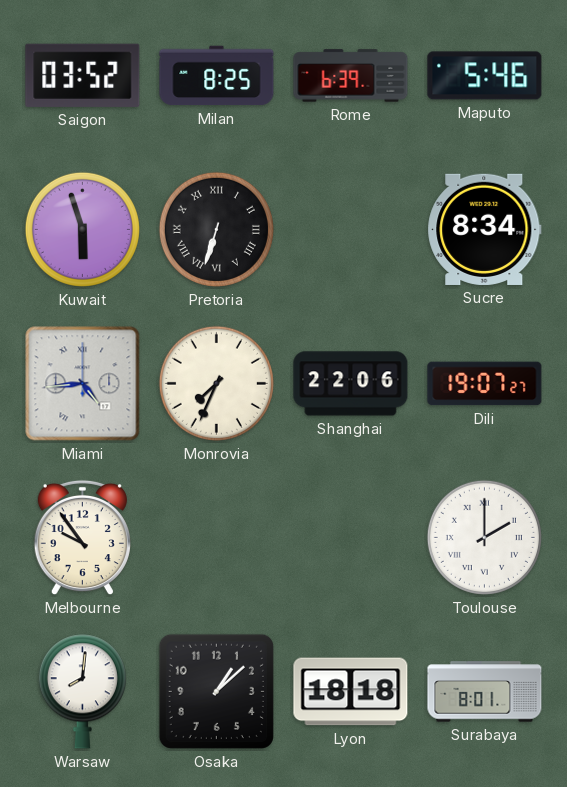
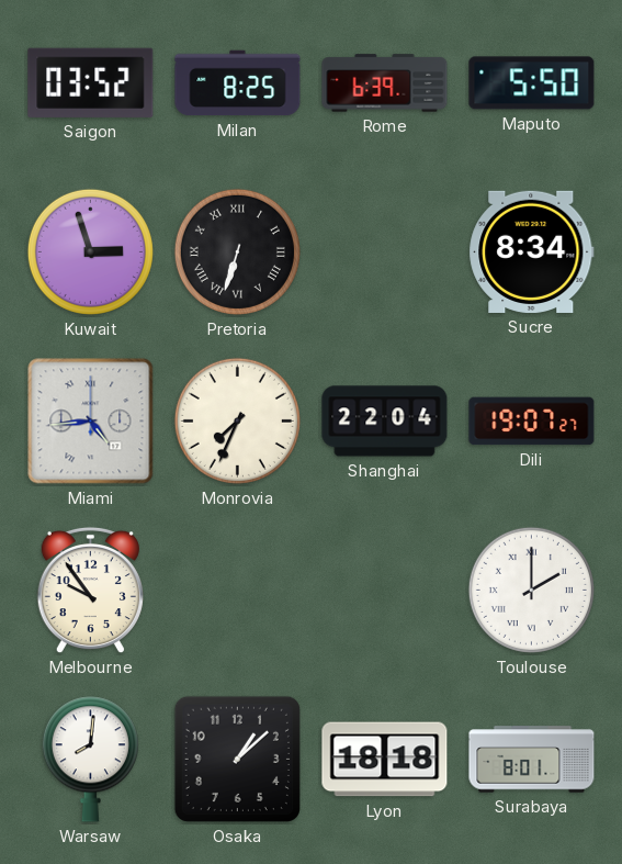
Maputo: 5:46 -> 5:50 (532, 83)
Kuwait: 5:57 -> 2:57 (90, 251)
Shanghai: 22:06 -> 22:04 (385, 422)
